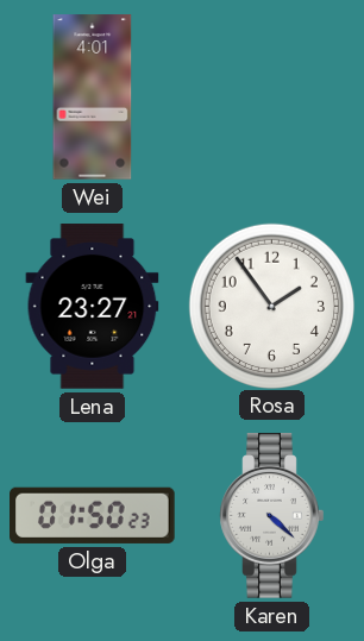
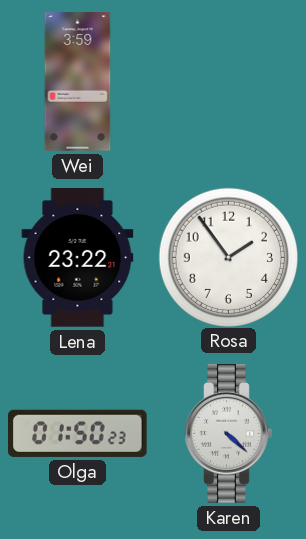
Wei: 4:01 -> 3:59 (78, 82)
Lena: 23:27 -> 23:22 (78, 258)
